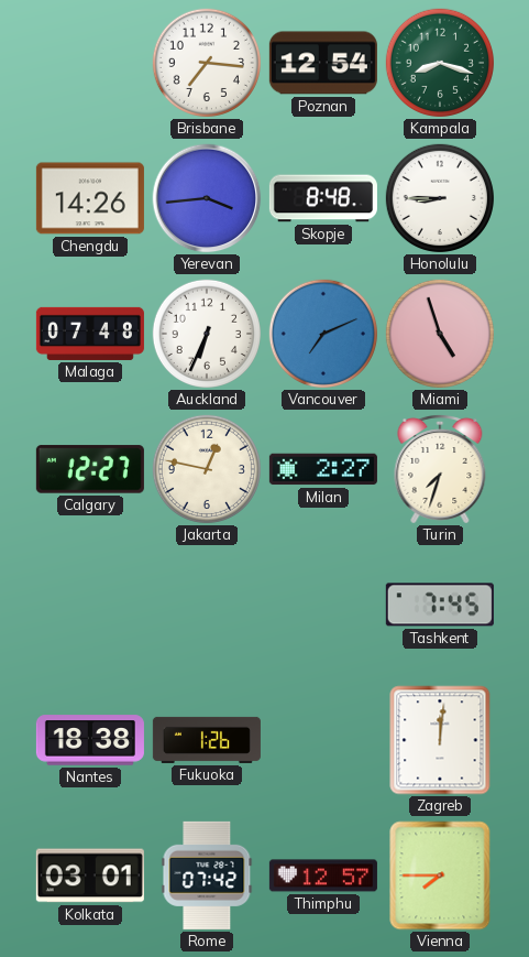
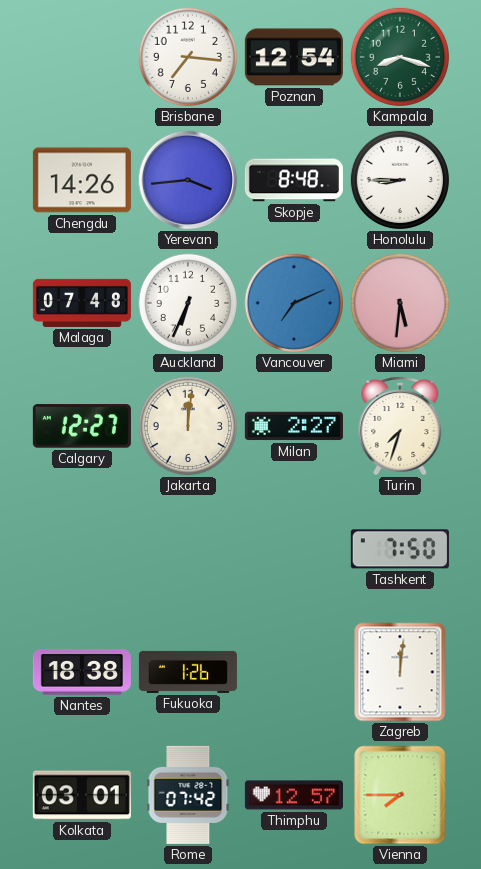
Miami: 4:57 -> 5:31 (400, 303)
Jakarta: 12:47 -> 12:01 (188, 426)
Tashkent: 7:45 -> 7:50 (400, 549)
